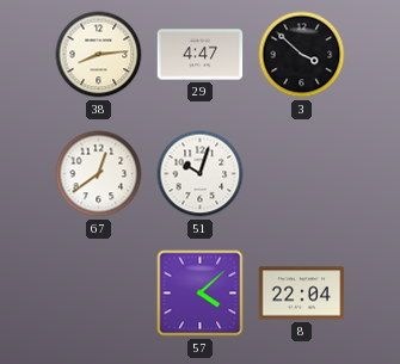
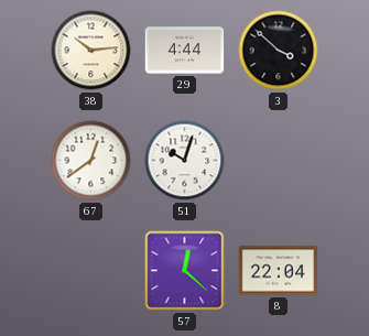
38: 8:14 -> 10:14 (91, 51)
29: 4:47 -> 4:44 (185, 51)
57: 4:08 -> 12:22 (185, 271)
